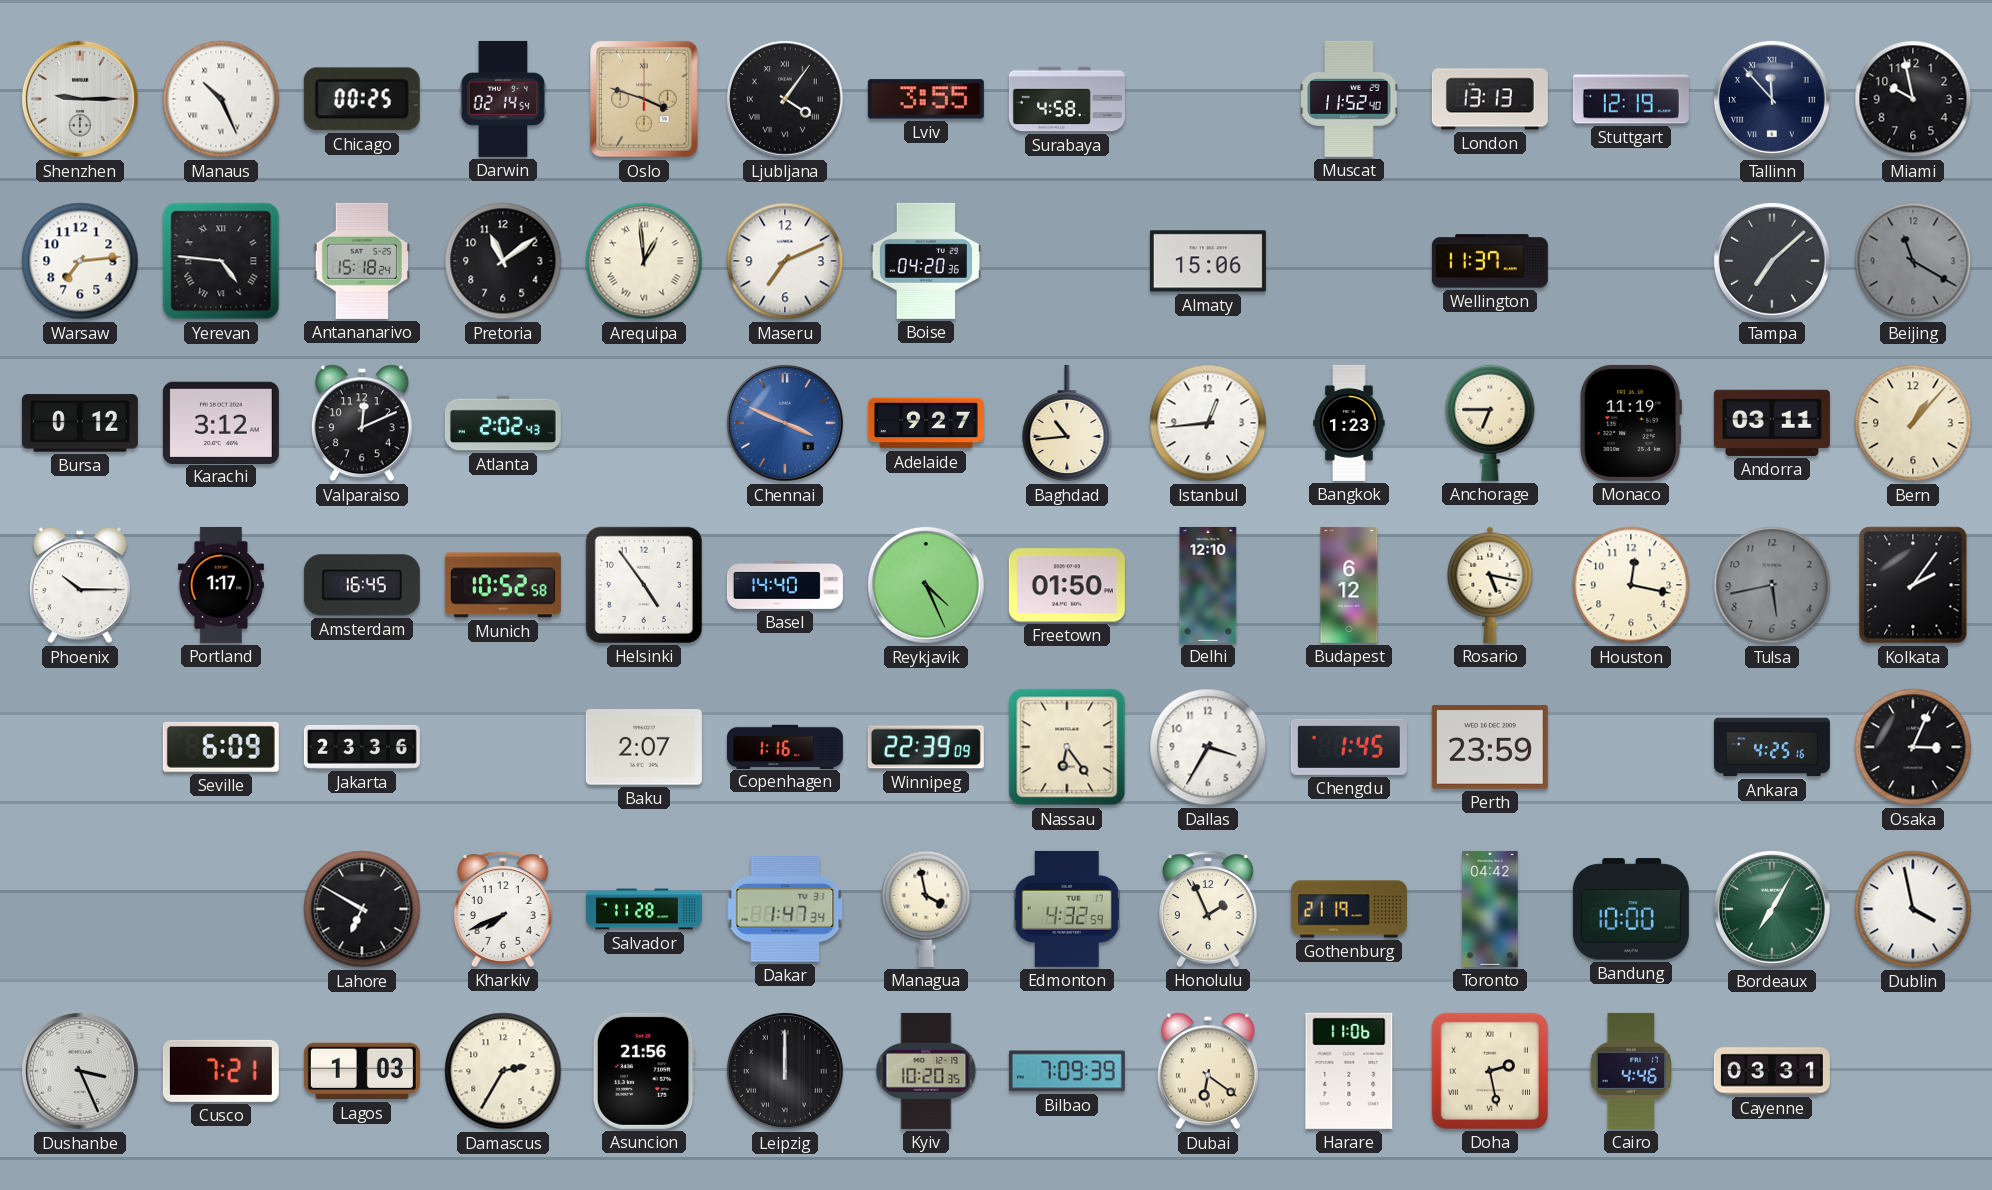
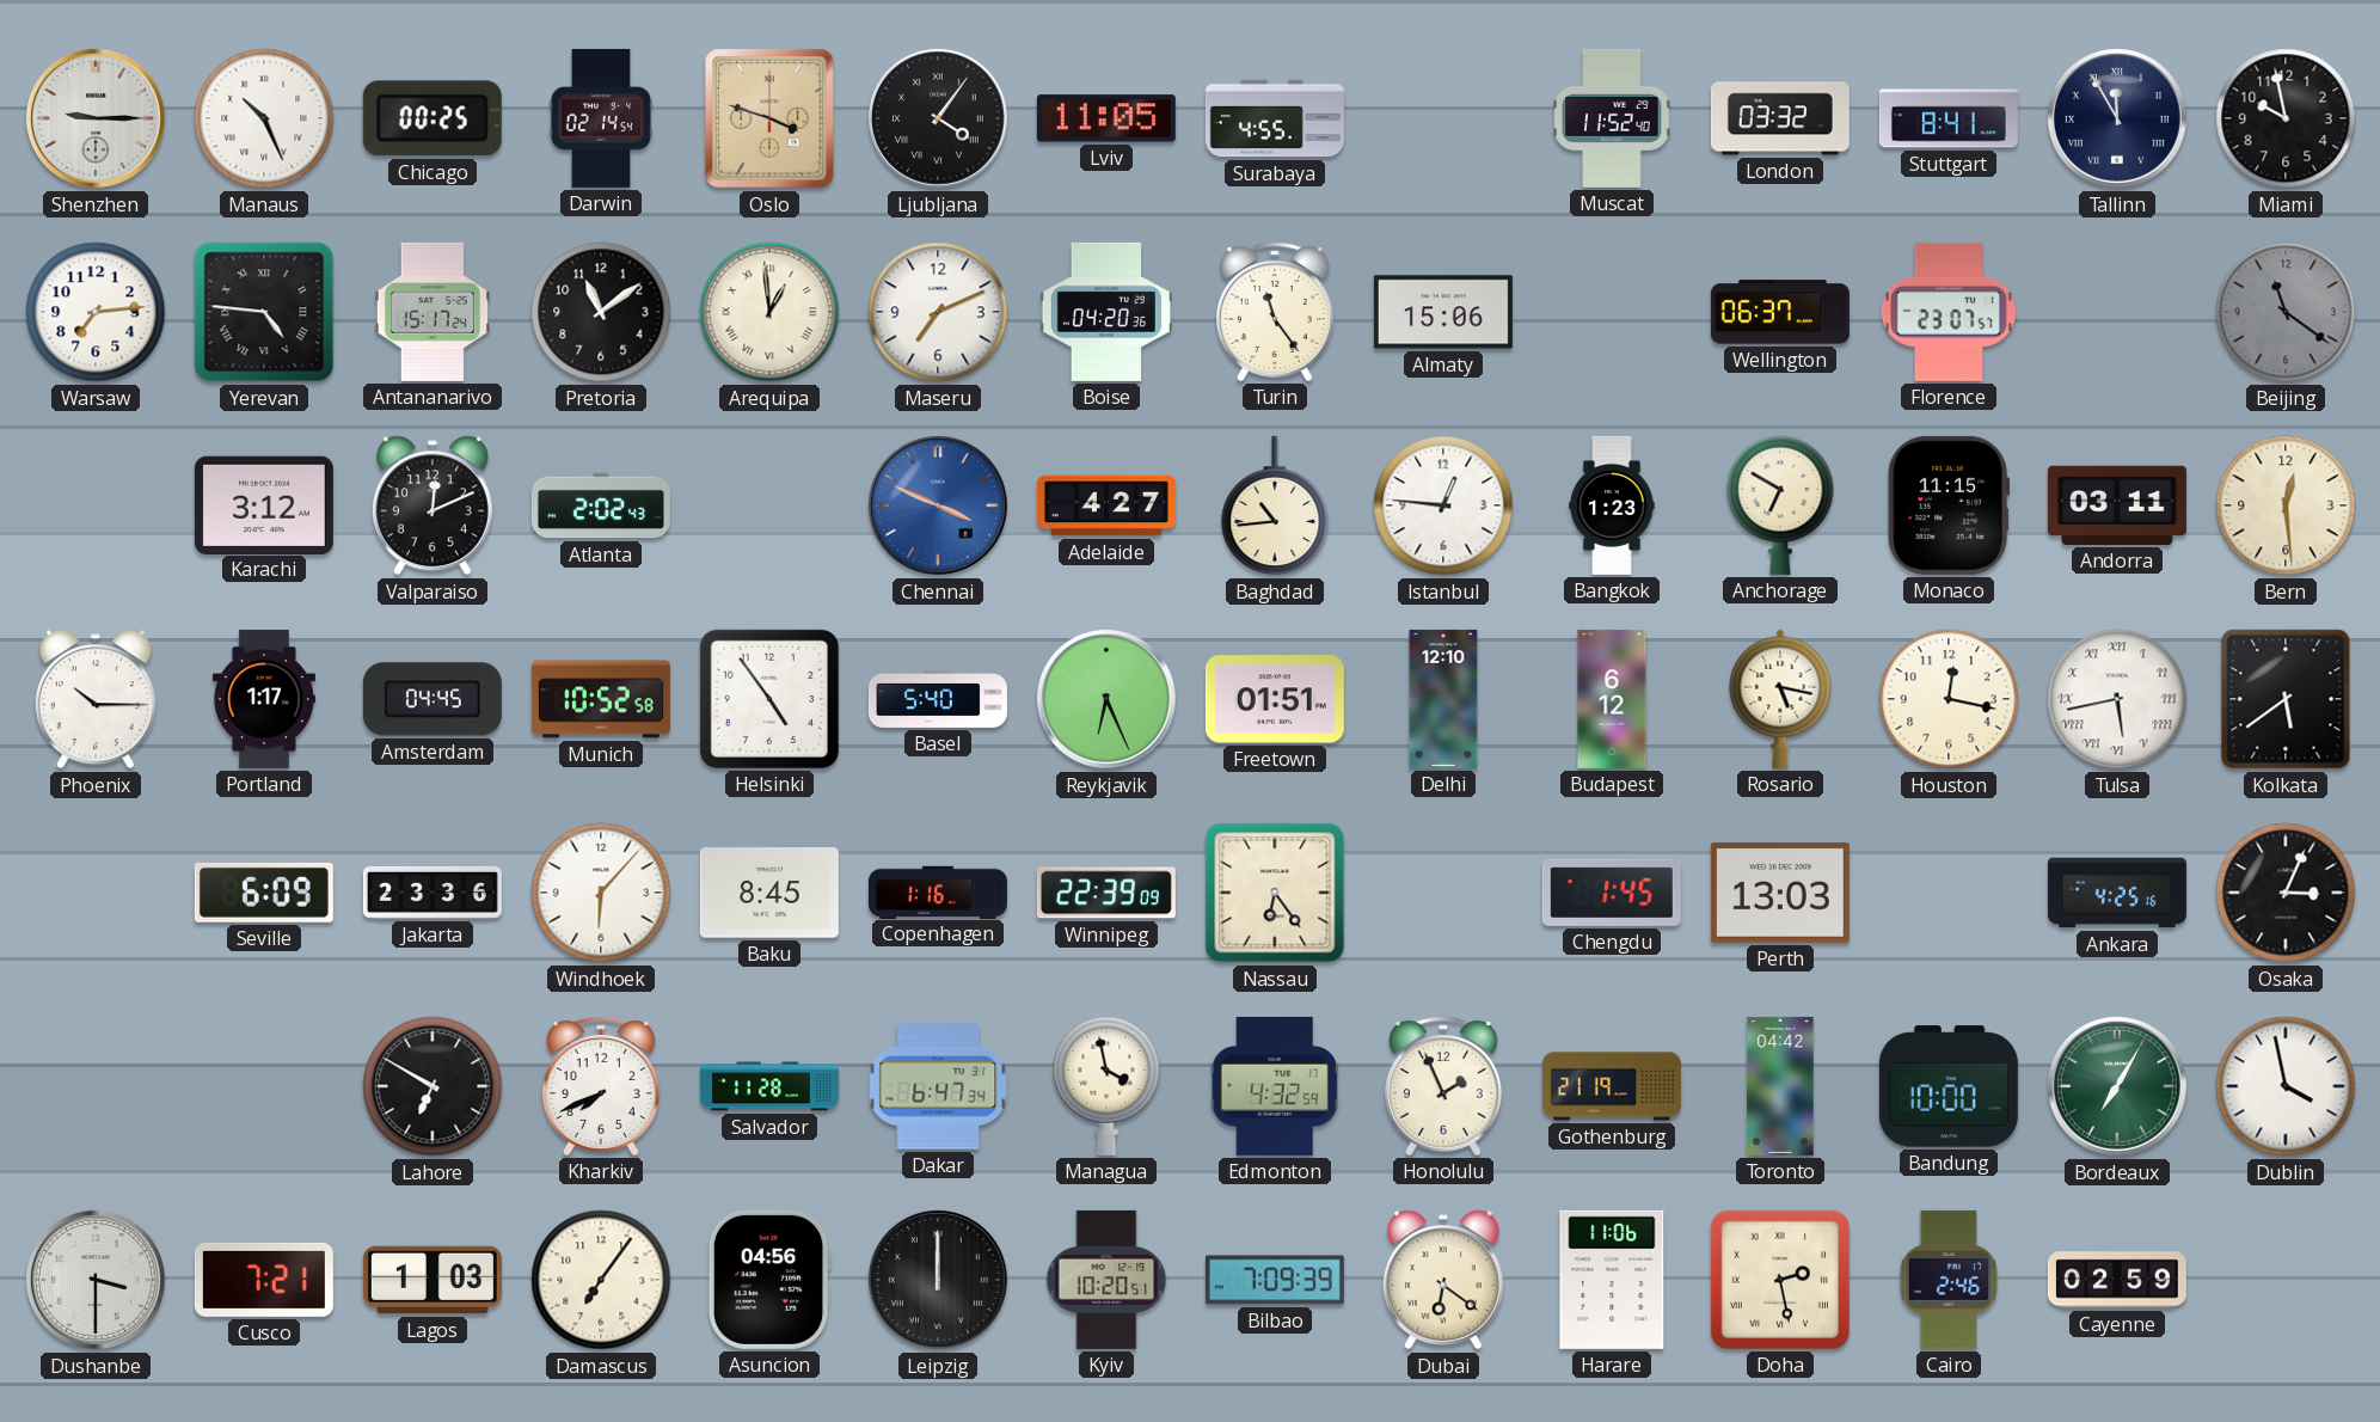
Lviv: 3:55 -> 11:05 (1106, 118)
Surabaya: 4:58 -> 4:55 (1275, 118)
London: 13:13 -> 03:32 (1780, 118)
Stuttgart: 12:19 -> 8:41 (1949, 118)
Tallinn: 11:53 -> 11:55 (2117, 118)
Antananarivo: 15:18 -> 15:17 (433, 312)
Turin: none -> 11:24 (1275, 312)
Wellington: 11:37 -> 06:37 (1780, 312)
Florence: none -> 23:07 (1949, 312)
Tampa: 7:08 -> none (1772, 261)
Beijing: 11:20 -> 11:21 (2286, 312)
Bursa: 0:12 -> none (80, 423)
Adelaide: 9:27 -> 4:27 (1106, 505)
Istanbul: 12:44 -> 12:46 (1443, 505)
Anchorage: 6:45 -> 6:50 (1780, 505)
Monaco: 11:19 -> 11:15 (1949, 505)
Bern: 1:07 -> 12:29 (2286, 505)
Amsterdam: 16:45 -> 04:45 (433, 699)
Basel: 14:40 -> 5:40 (938, 699)
Reykjavik: 4:26 -> 6:26 (1106, 699)
Freetown: 01:50 -> 01:51 (1275, 699)
Tulsa dial: grey -> white (2117, 699)
Tulsa numerals: Arabic -> Roman (2117, 699)
Kolkata: 2:06 -> 5:39 (2286, 699)
Windhoek: none -> 6:07 (601, 893)
Baku: 2:07 -> 8:45 (769, 893)
Dallas: 3:35 -> none (1208, 747)
Perth: 23:59 -> 13:03 (1780, 893)
Dakar: 1:47 -> 6:47 (938, 1086)
Dushanbe: 3:26 -> 3:30 (96, 1280)
Damascus: 2:35 -> 7:06 (601, 1280)
Asuncion: 21:56 -> 04:56 (769, 1280)
Kyiv: 10:20:35 -> 10:20:51 (1106, 1280)
Cairo: 4:46 -> 2:46 (1947, 1280)
Cayenne: 03:31 -> 02:59 (2117, 1280)
